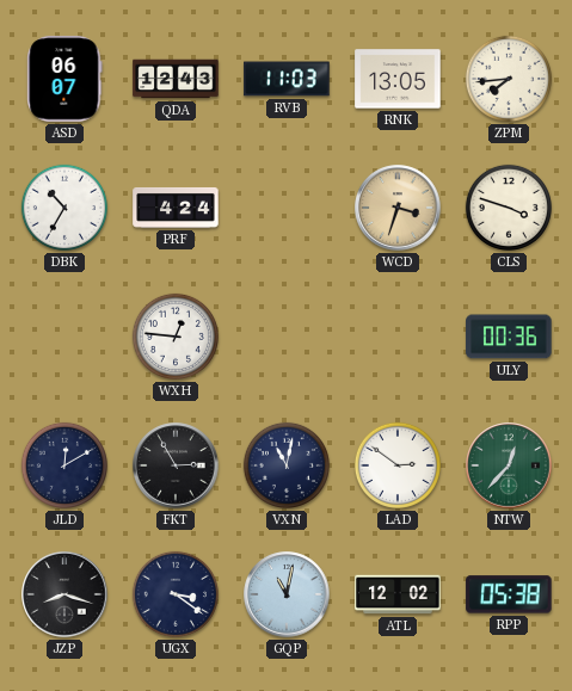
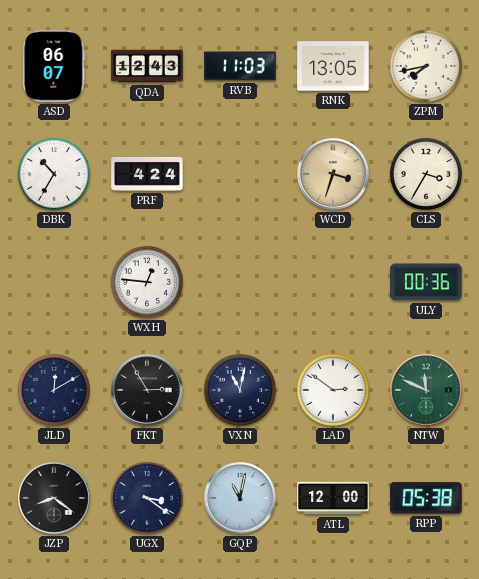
ZPM: 7:44 -> 7:43 (426, 66)
CLS: 3:48 -> 3:35 (426, 174)
NTW: 12:37 -> 11:49 (426, 390)
JZP: 8:18 -> 8:21 (54, 498)
ATL: 12:02 -> 12:00 (333, 498)
